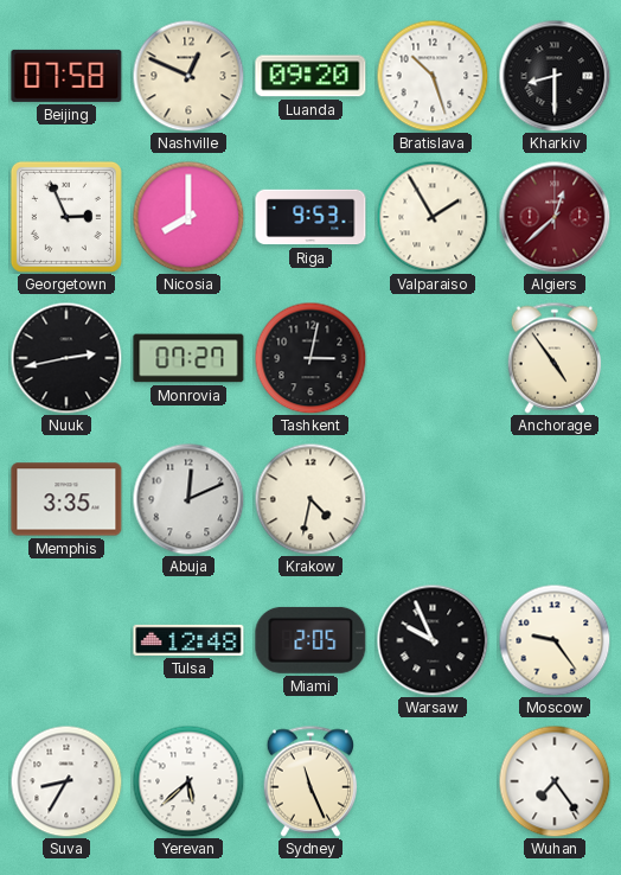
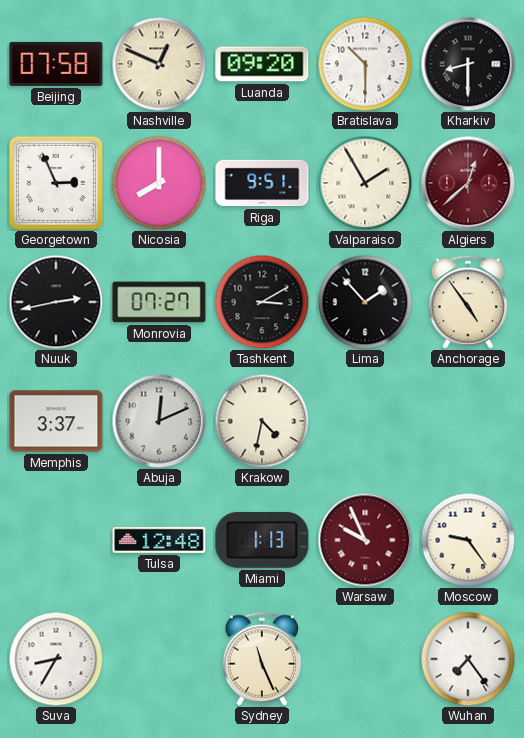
Bratislava: 10:27 -> 10:30 (365, 64)
Riga: 9:53 -> 9:51 (262, 183)
Tashkent: 3:02 -> 3:10 (262, 302)
Lima: none -> 1:53 (365, 302)
Memphis: 3:35 -> 3:37 (56, 421)
Miami: 2:05 -> 1:13 (262, 540)
Warsaw dial: black -> burgundy (365, 540)
Yerevan: 5:38 -> none (188, 781)
